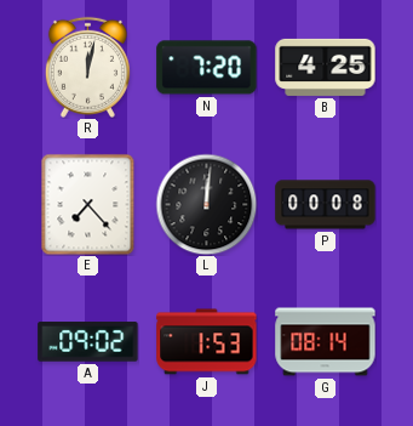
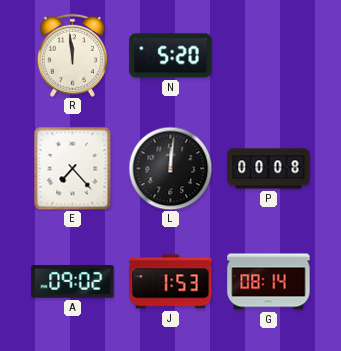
R: 12:02 -> 11:59 (72, 55)
N: 7:20 -> 5:20 (171, 56)
B: 4:25 -> none (326, 67)
